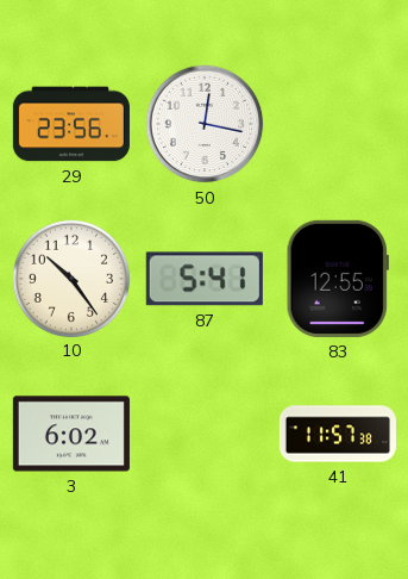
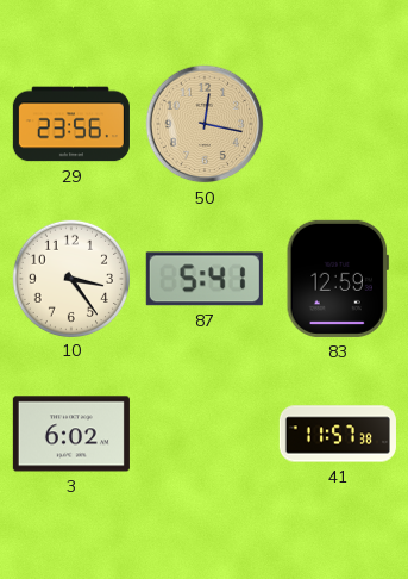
50 dial: white -> champagne (205, 124)
10: 10:24 -> 3:24 (70, 278)
83: 12:55 -> 12:59 (338, 279)
